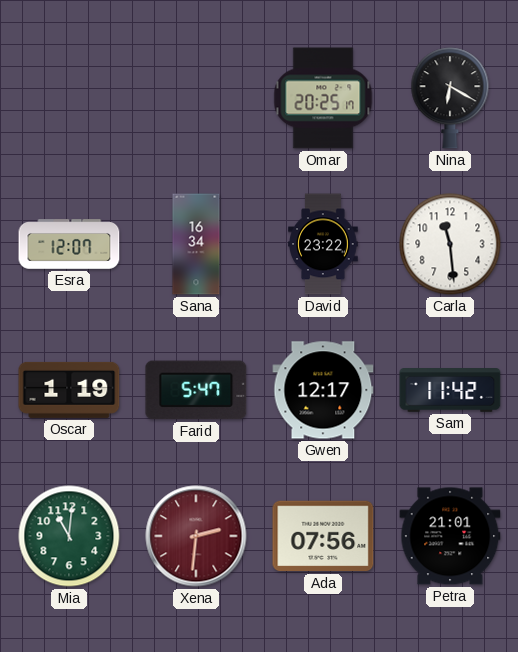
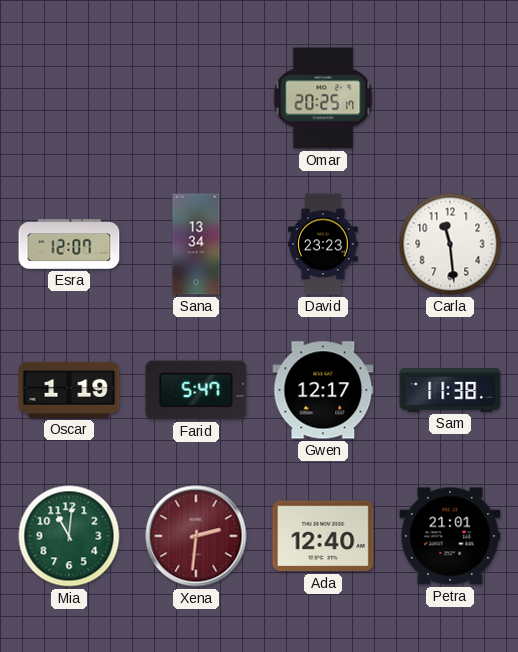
Nina: 6:20 -> none (450, 98)
Sana: 16:34 -> 13:34 (196, 244)
David: 23:22 -> 23:23 (323, 244)
Sam: 11:42 -> 11:38 (450, 391)
Ada: 07:56 -> 12:40 (323, 536)
